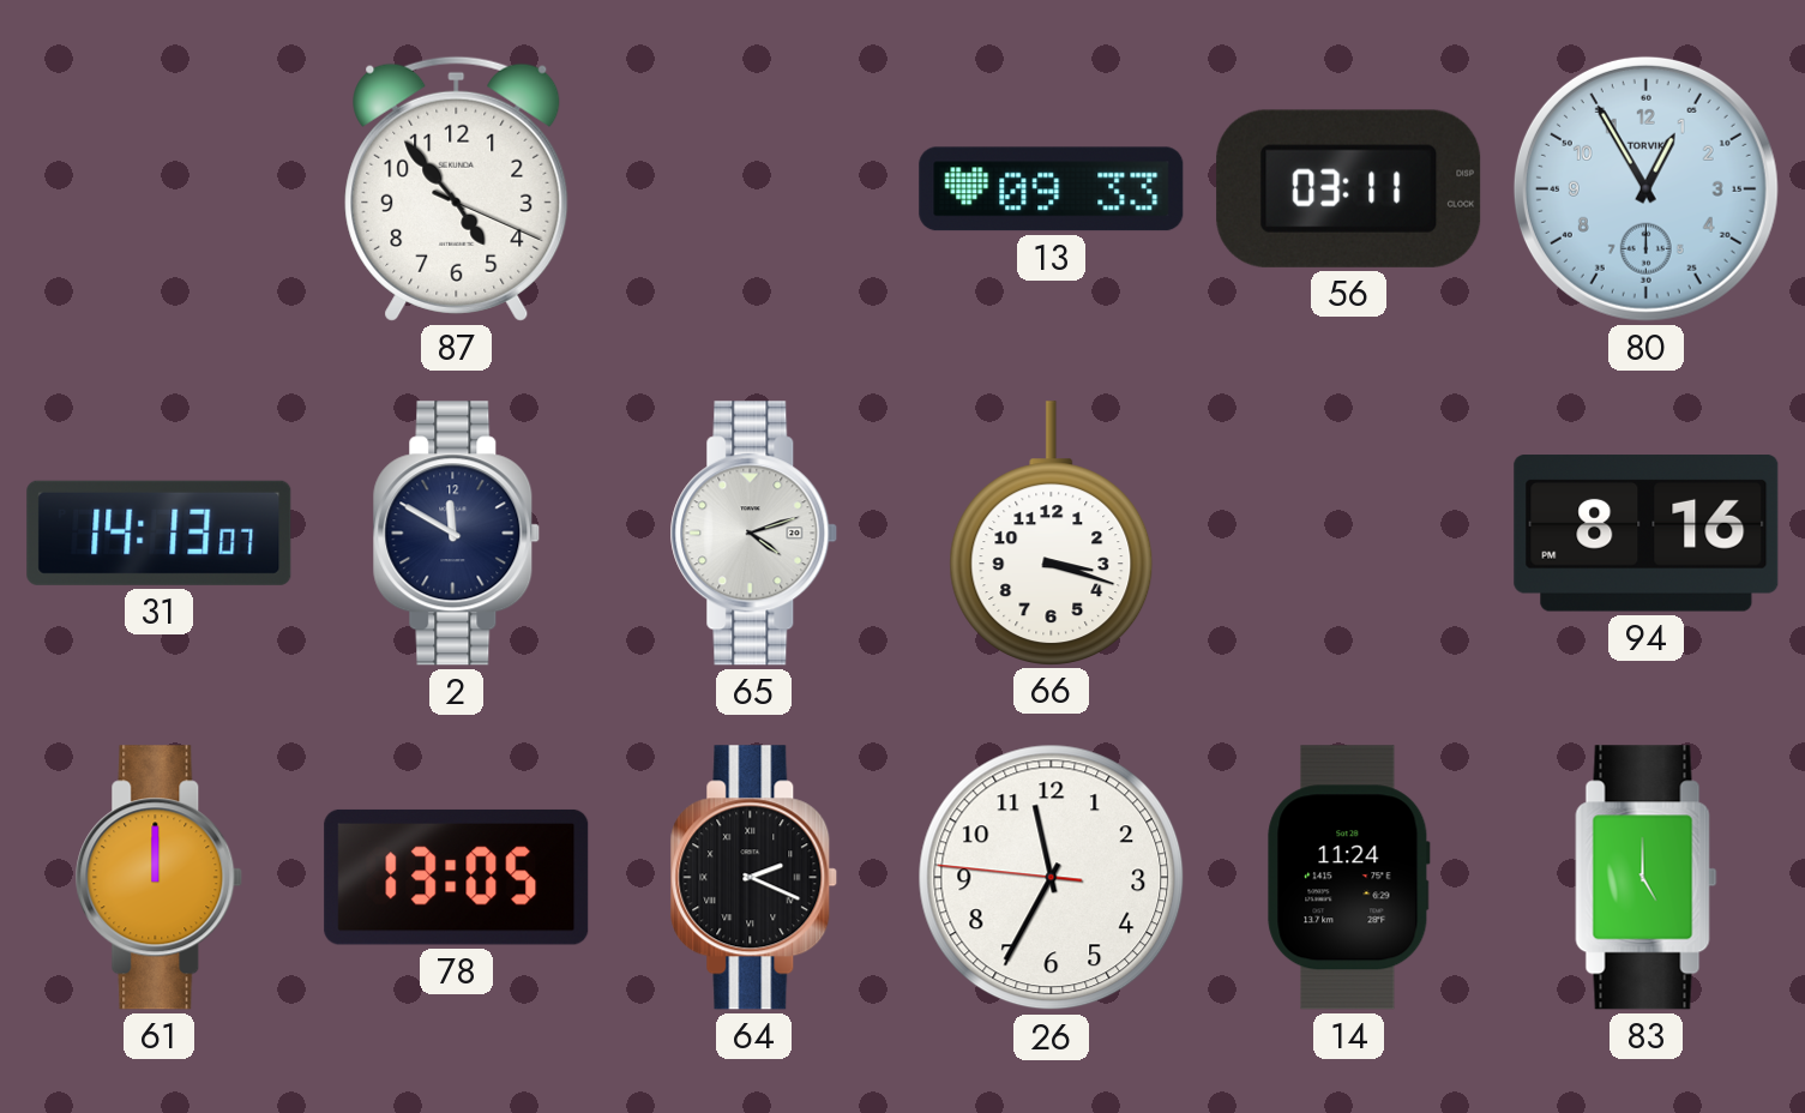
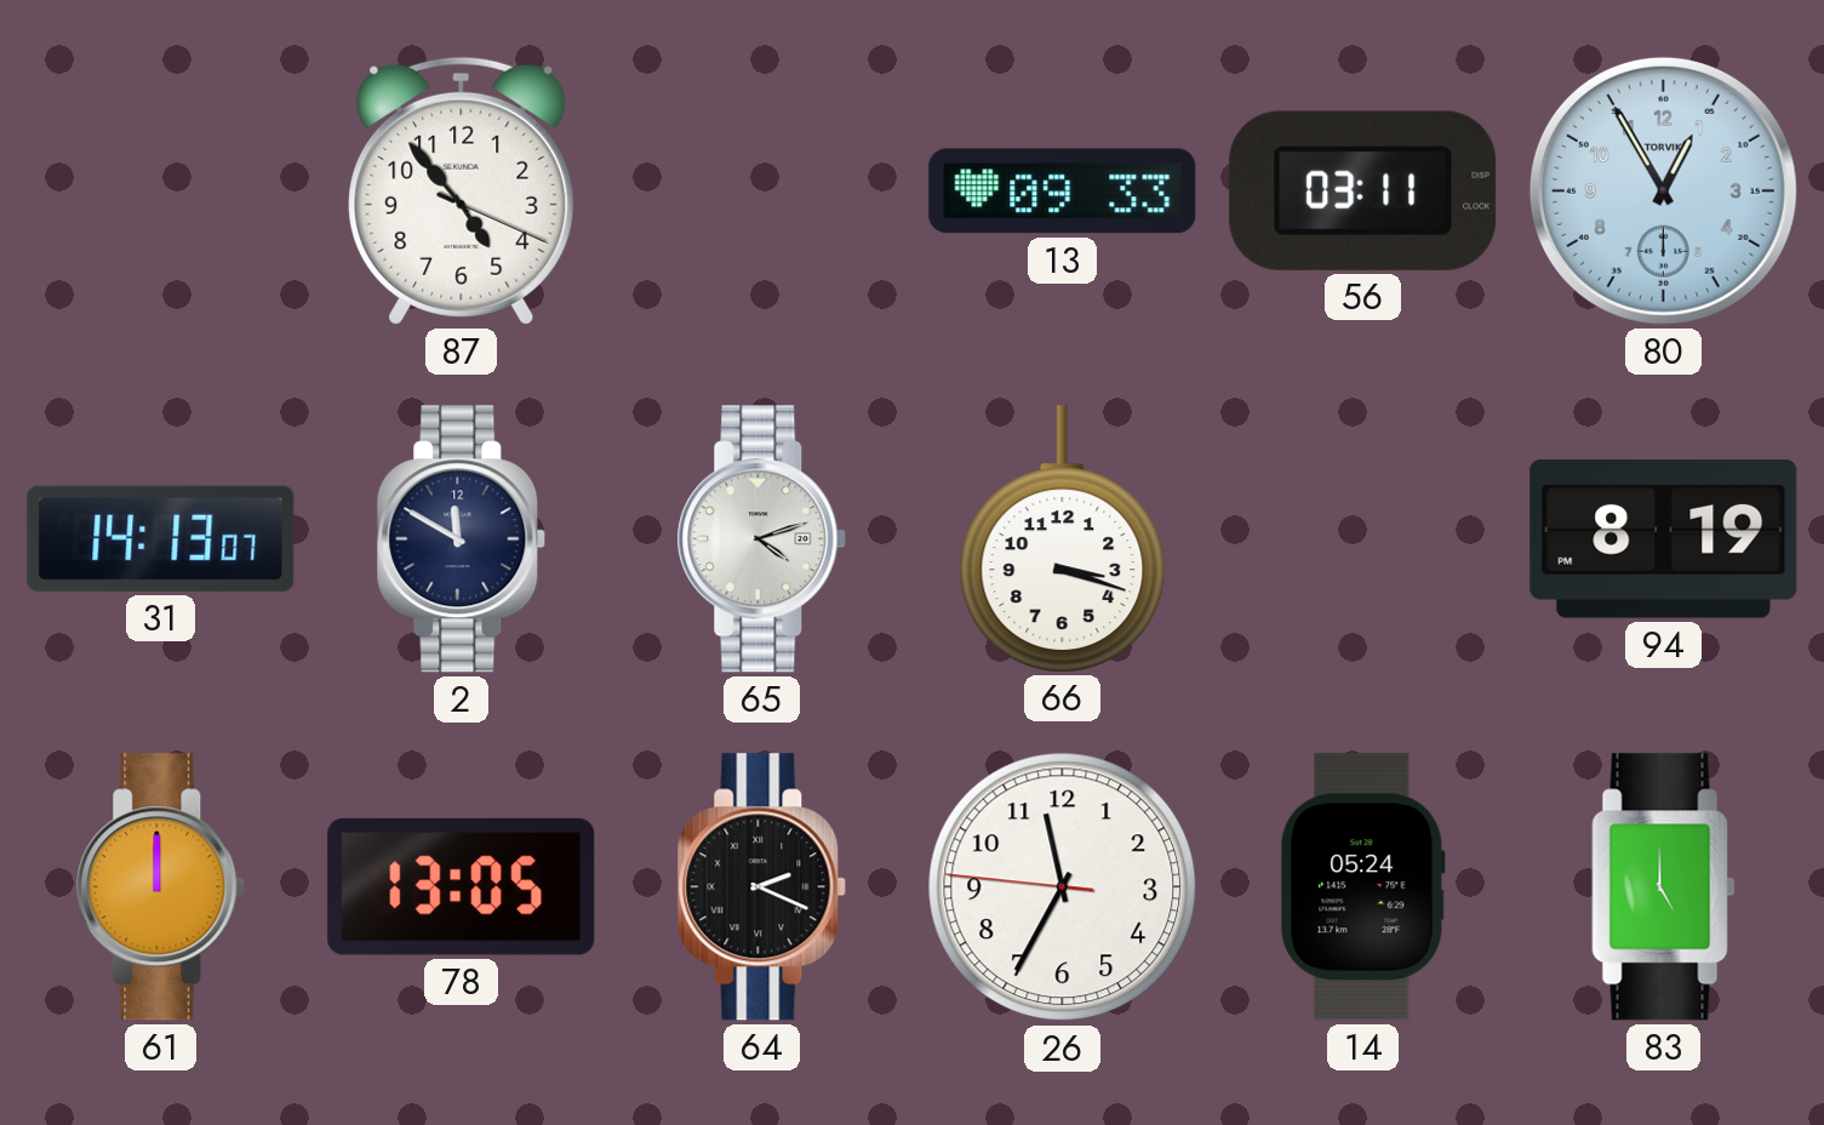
94: 8:16 -> 8:19 (1664, 539)
14: 11:24 -> 05:24 (1363, 887)
